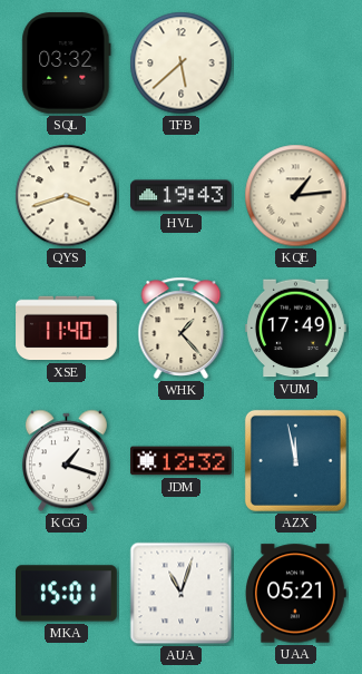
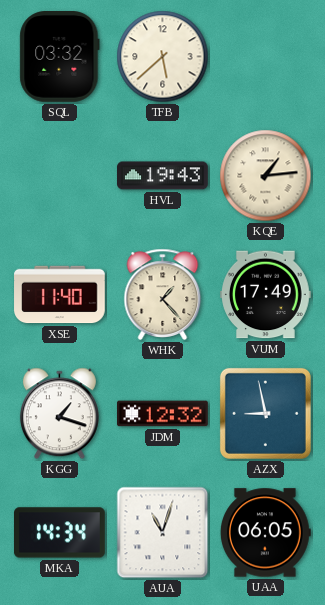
QYS: 3:42 -> none (67, 196)
AZX: 11:58 -> 8:58 (265, 413)
MKA: 15:01 -> 14:34 (60, 533)
UAA: 05:21 -> 06:05 (265, 533)
